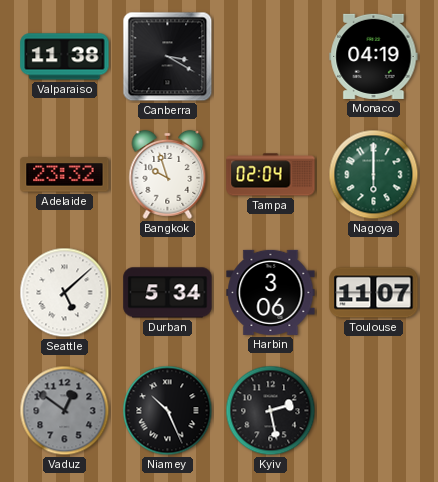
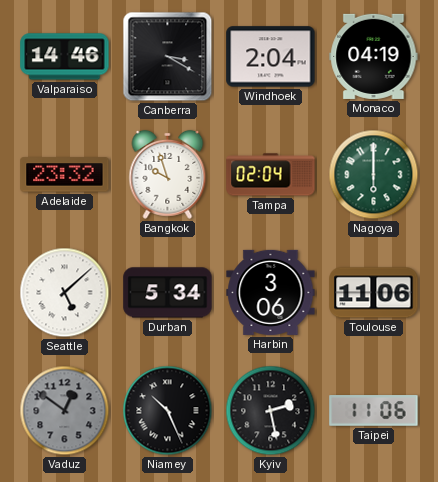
Valparaiso: 11:38 -> 14:46 (65, 57)
Windhoek: none -> 2:04 (271, 57)
Toulouse: 11:07 -> 11:06 (374, 293)
Taipei: none -> 11:06 (374, 411)
